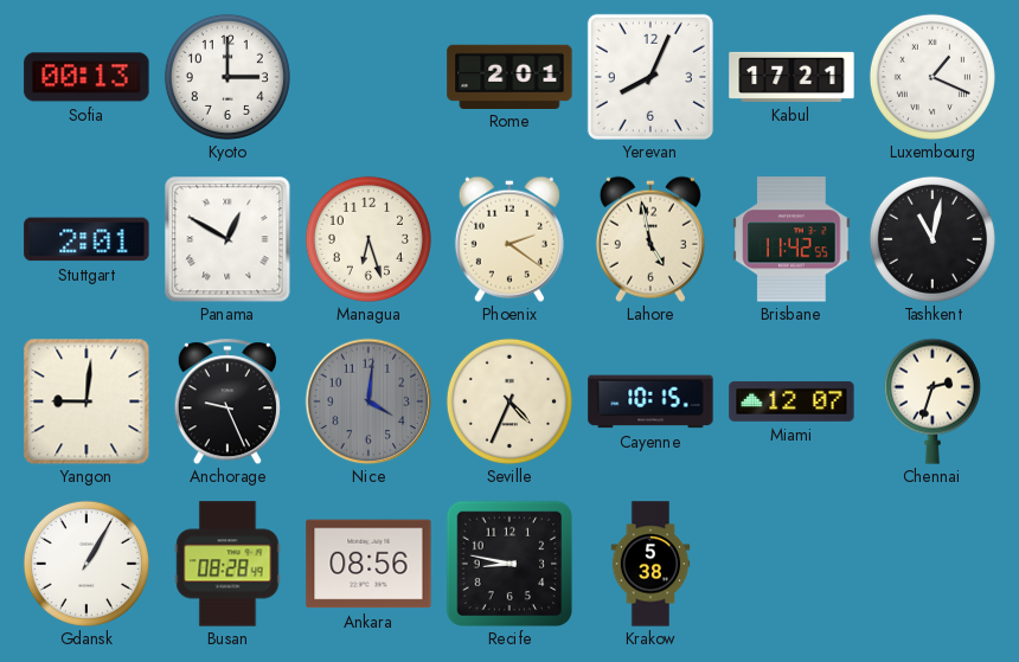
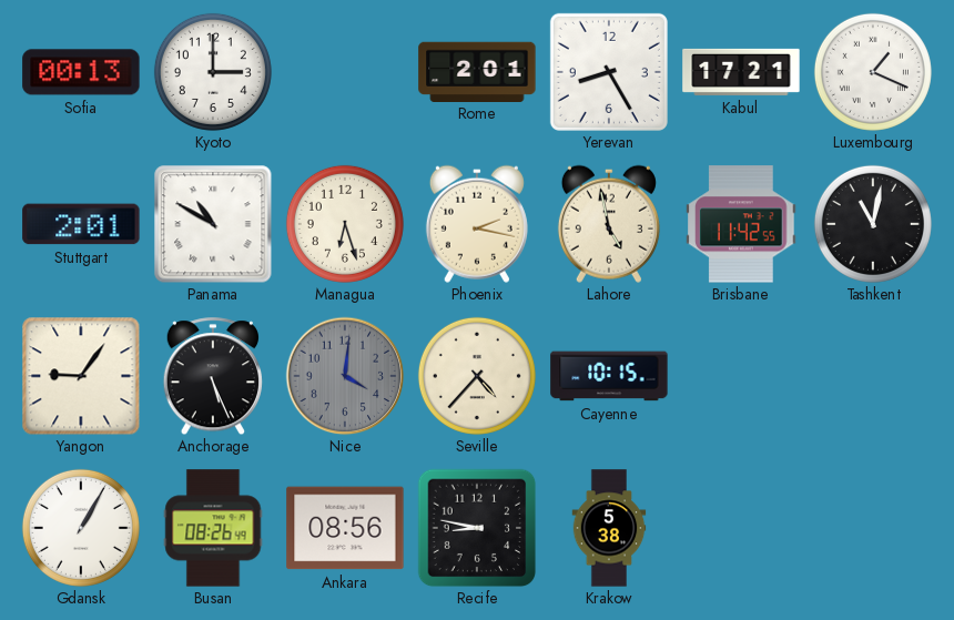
Yerevan: 8:04 -> 8:25 (609, 72)
Panama: 12:50 -> 10:50 (213, 224)
Phoenix: 2:21 -> 2:17 (477, 224)
Yangon: 9:01 -> 9:06 (81, 376)
Anchorage: 9:26 -> 5:26 (213, 376)
Seville: 4:34 -> 4:37 (477, 376)
Miami: 12:07 -> none (792, 401)
Chennai: 2:33 -> none (933, 401)
Busan: 08:28 -> 08:26 (213, 528)
